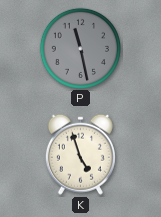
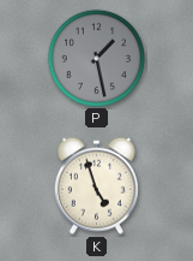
P: 11:28 -> 1:28 (96, 58)
